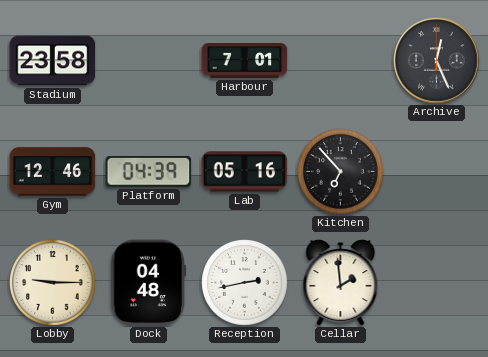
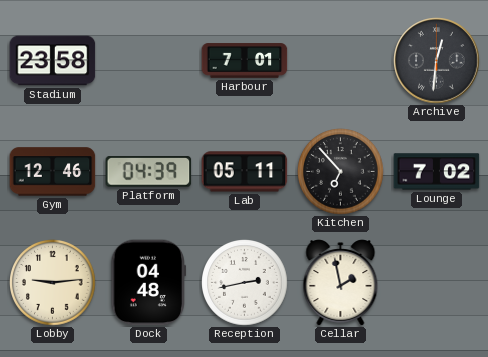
Archive: 12:26 -> 12:31 (437, 61)
Lab: 05:16 -> 05:11 (245, 172)
Lounge: none -> 7:02 (437, 172)
Lobby: 9:15 -> 9:14 (53, 283)
Cellar: 1:59 -> 1:58 (341, 283)
